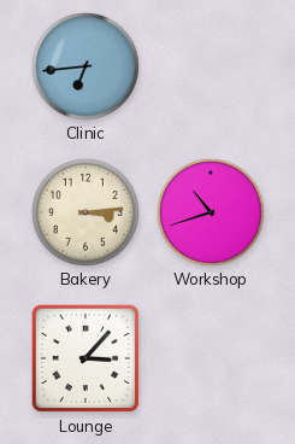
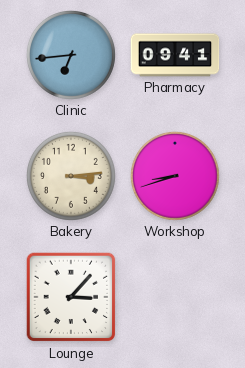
Pharmacy: none -> 09:41 (175, 55)
Workshop: 10:42 -> 8:42 (175, 176)
